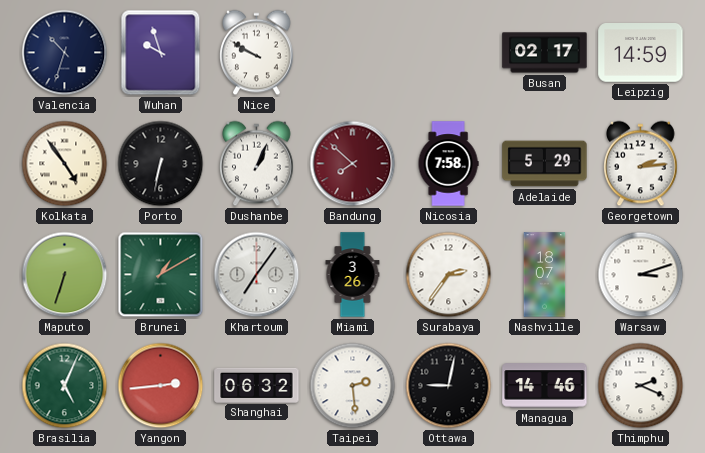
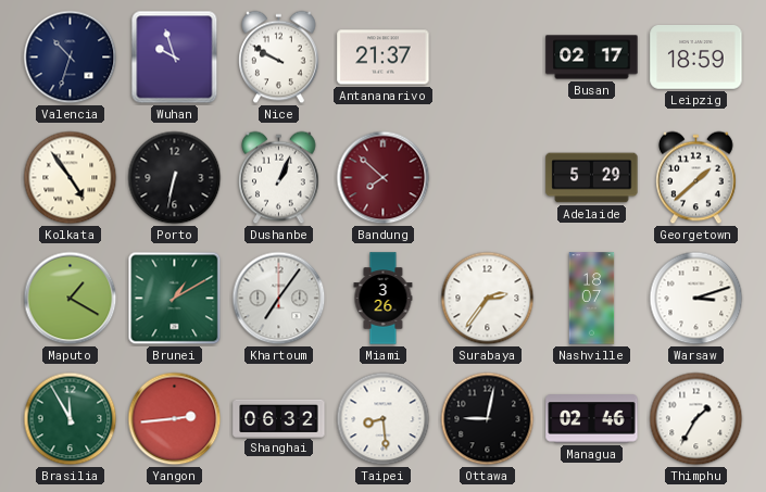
Antananarivo: none -> 21:37 (384, 58)
Leipzig: 14:59 -> 18:59 (696, 58)
Nicosia: 7:58 -> none (448, 164)
Georgetown: 2:14 -> 1:38 (696, 178)
Maputo: 6:33 -> 1:20 (71, 299)
Brasilia: 5:04 -> 11:55 (71, 419)
Taipei: 2:29 -> 8:29 (384, 419)
Managua: 14:46 -> 02:46 (592, 419)
Thimphu: 2:19 -> 1:35 (696, 419)
